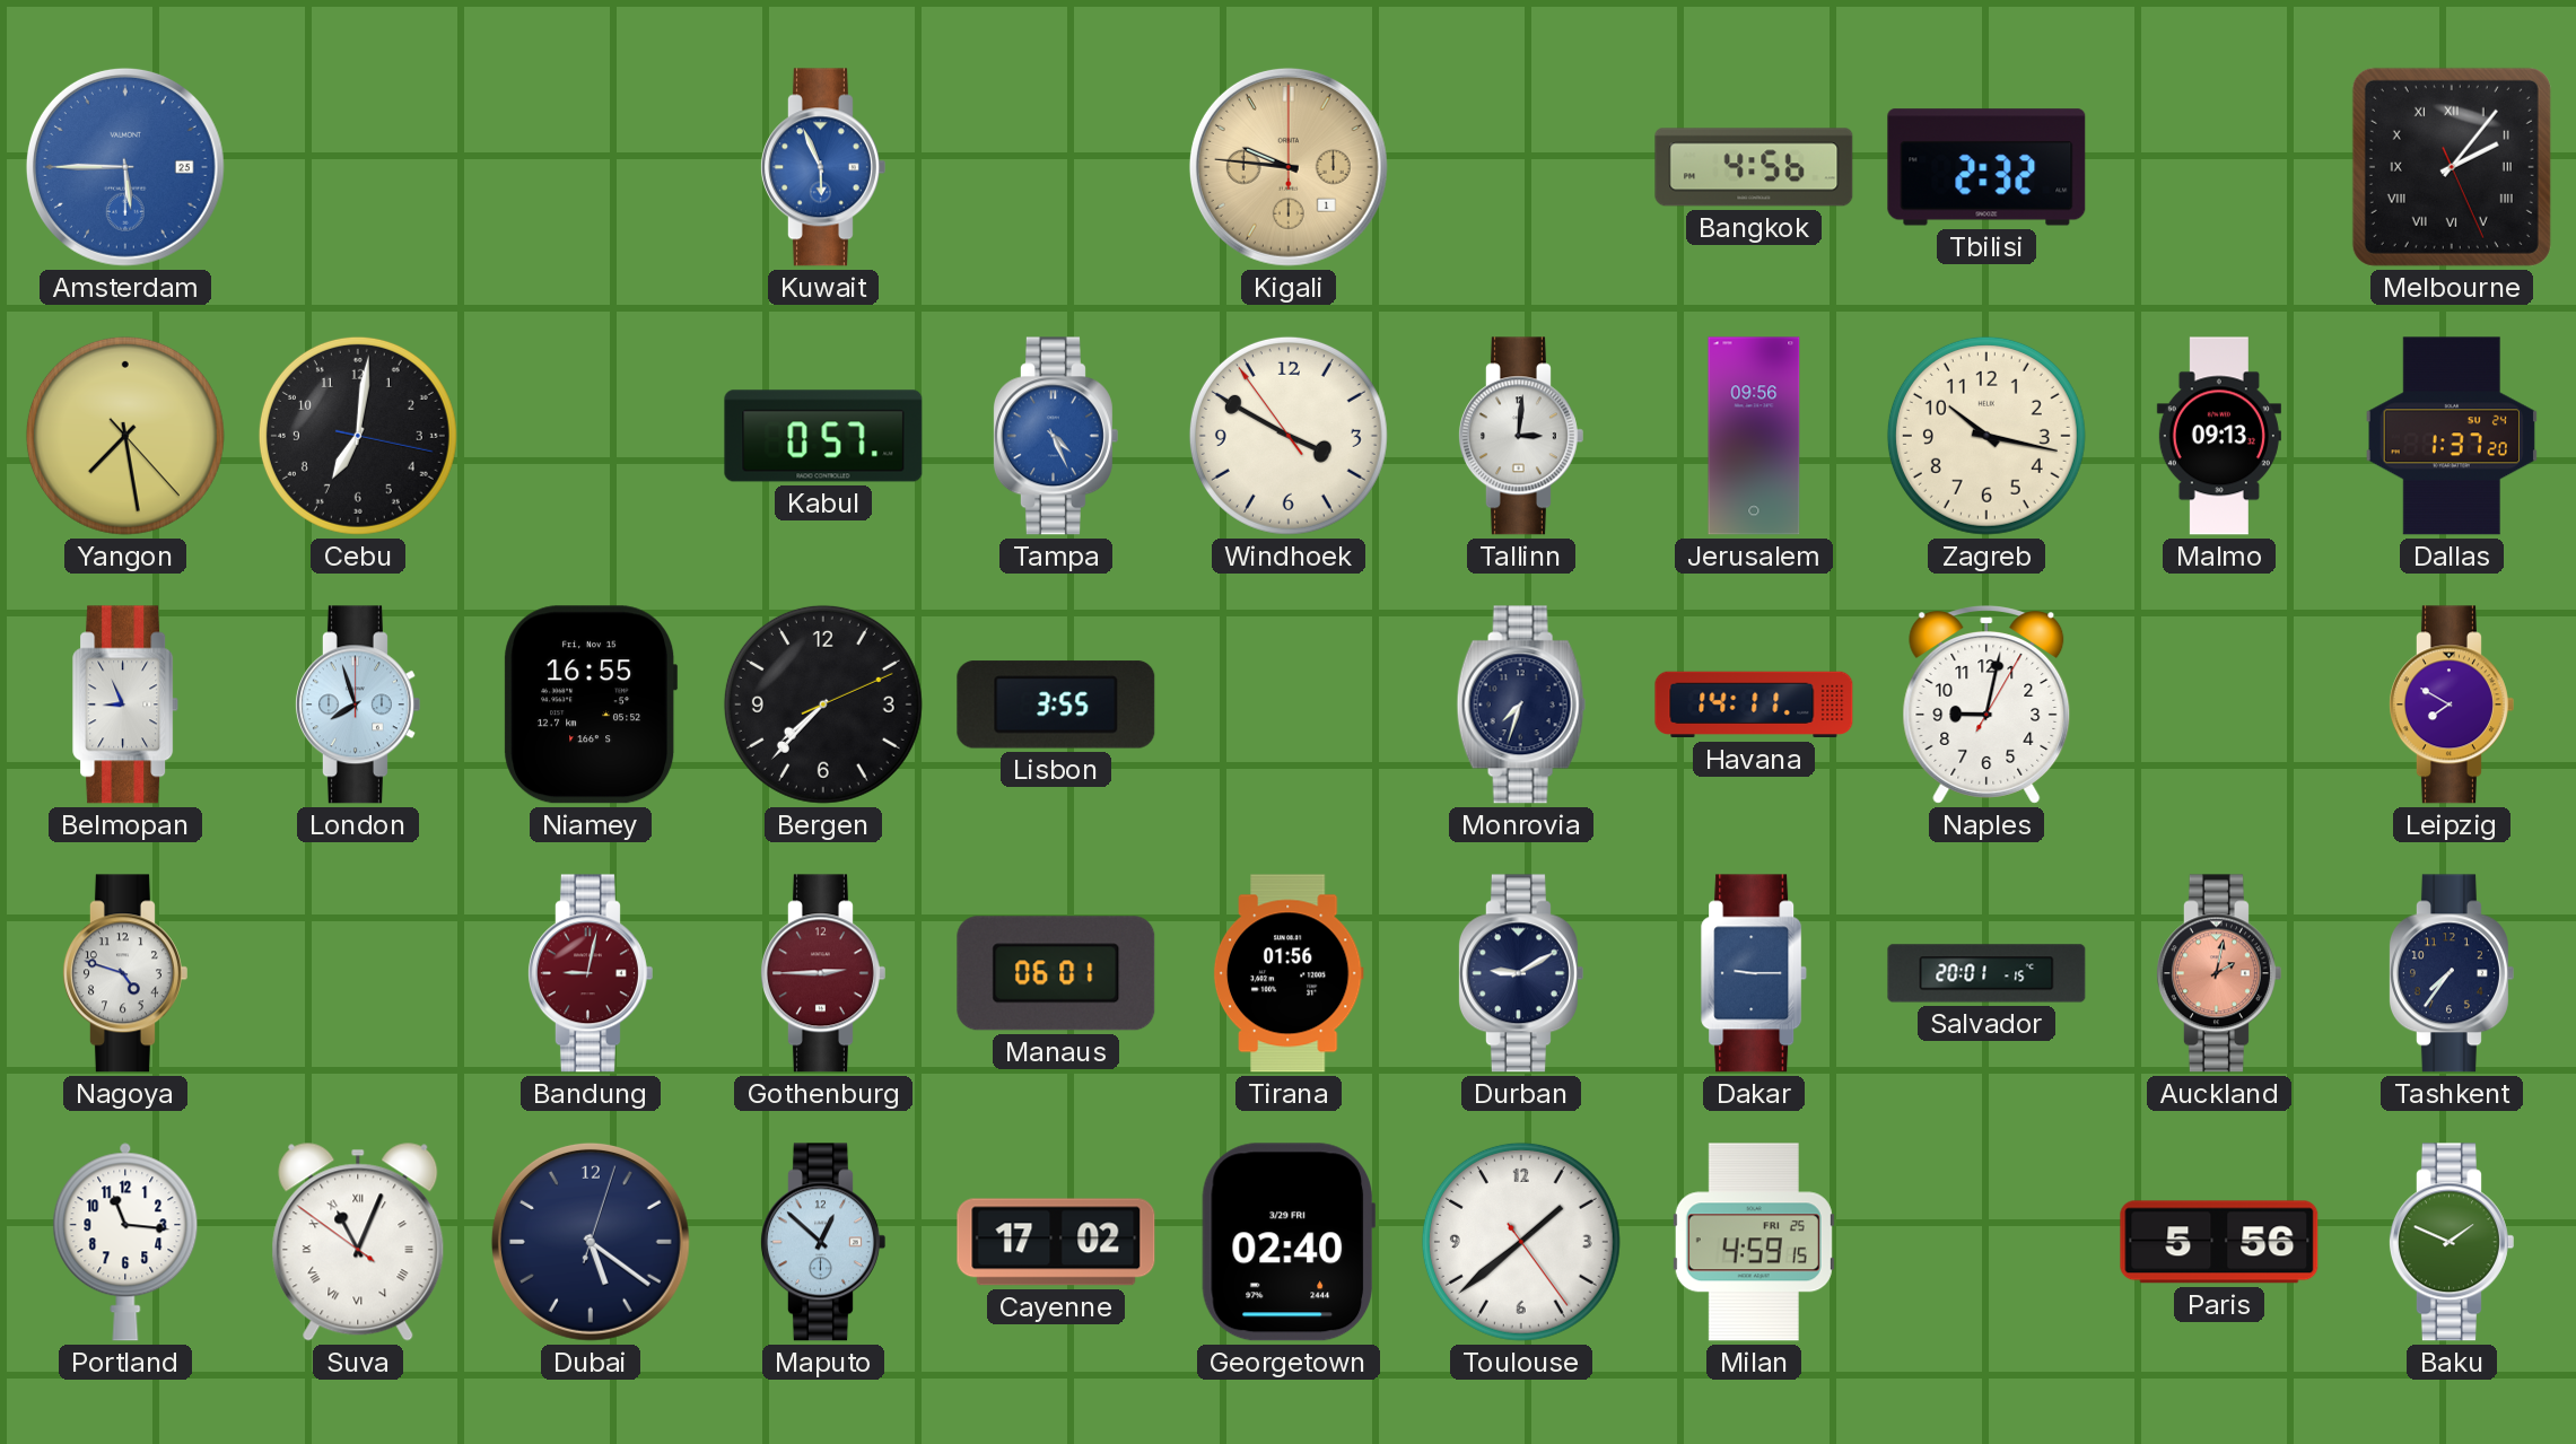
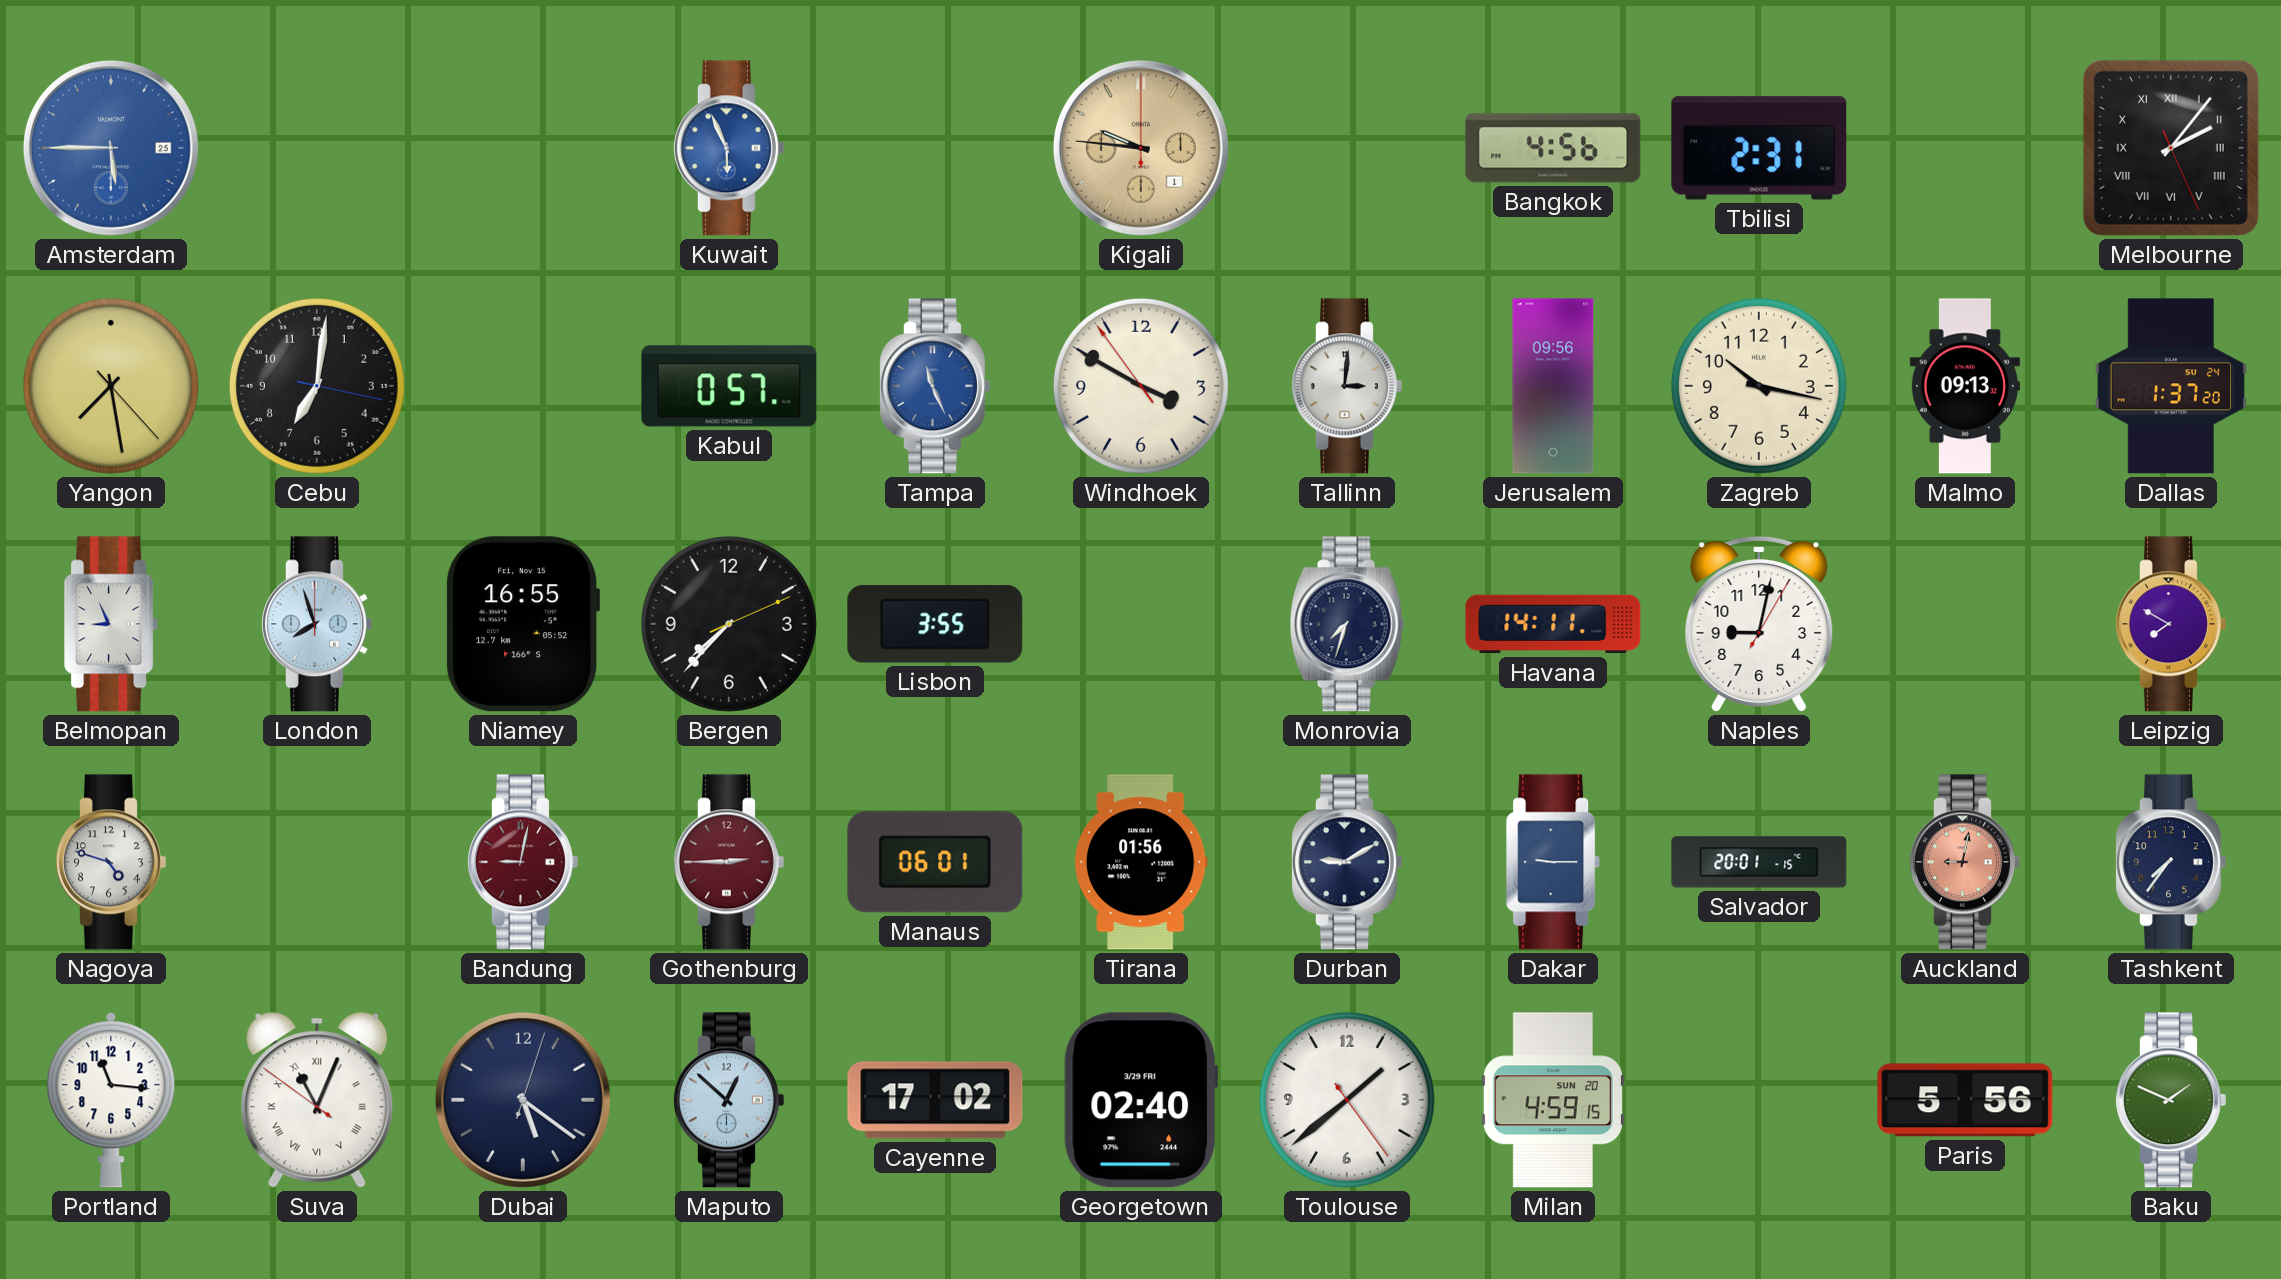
Tbilisi: 2:32 -> 2:31 (1759, 148)
Tampa: 4:26 -> 11:26 (934, 386)
Auckland: 2:02 -> 9:02 (1964, 862)
Milan date: FRI 25 -> SUN 20 (1553, 1100)
